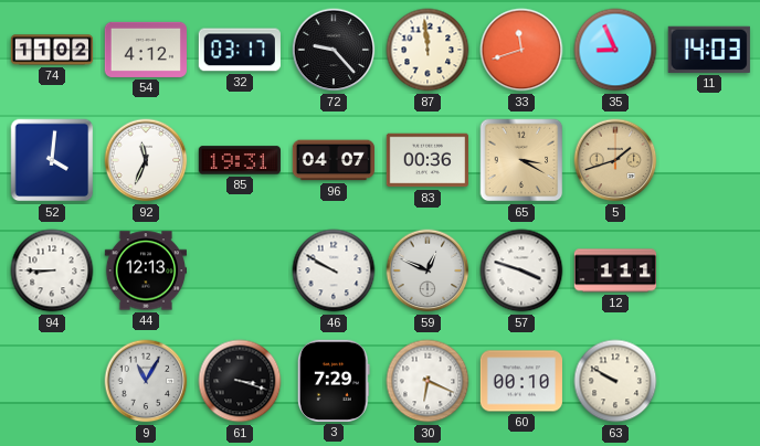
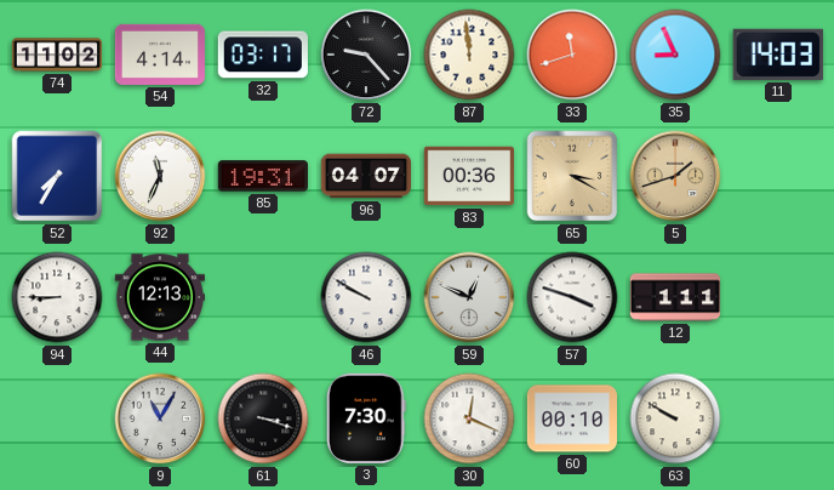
54: 4:12 -> 4:14 (159, 55)
52: 4:01 -> 7:35 (57, 176)
3: 7:29 -> 7:30 (366, 418)
30: 6:19 -> 12:19 (469, 418)
